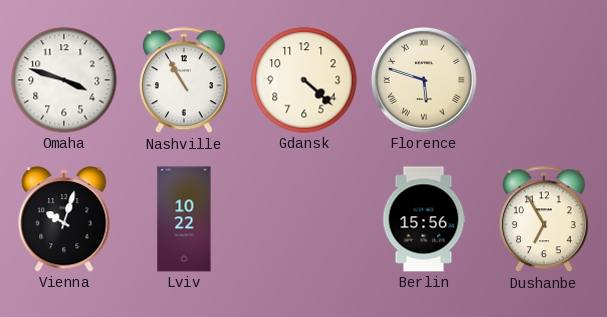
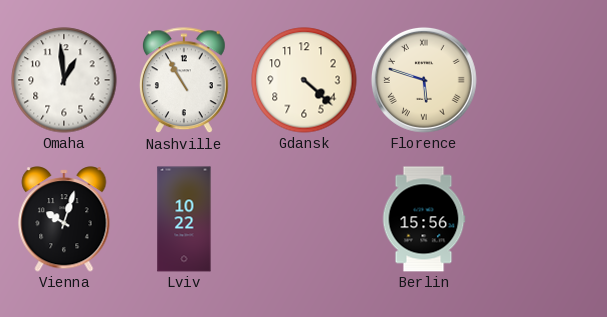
Omaha: 3:48 -> 12:59 (64, 80)
Dushanbe: 6:55 -> none (544, 220)
